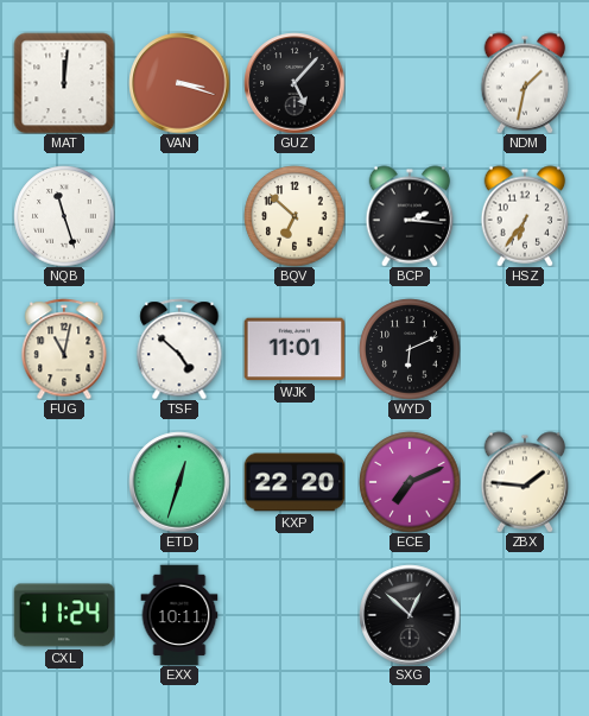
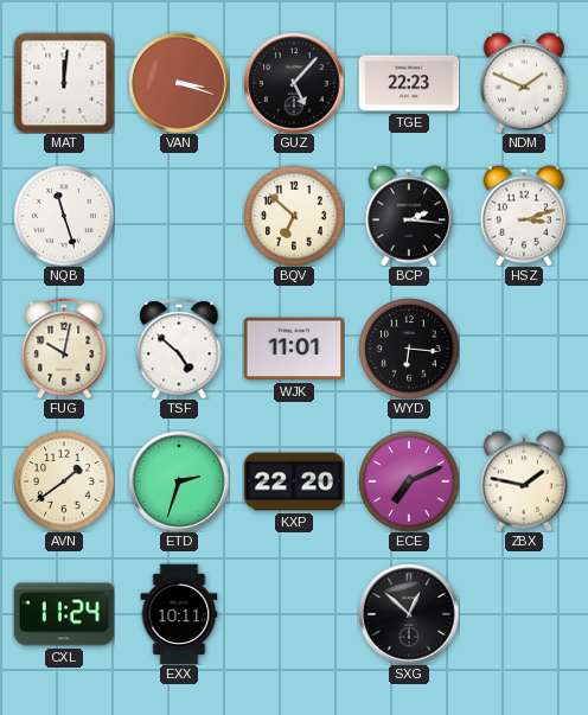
TGE: none -> 22:23 (409, 83)
NDM: 1:32 -> 1:49 (524, 83)
HSZ: 6:36 -> 3:12 (524, 216)
FUG: 11:02 -> 10:02 (64, 349)
WYD: 6:11 -> 6:16 (409, 349)
AVN: none -> 1:39 (64, 481)
ETD: 12:33 -> 2:33 (179, 481)
ZBX: 1:46 -> 1:47 (524, 481)
